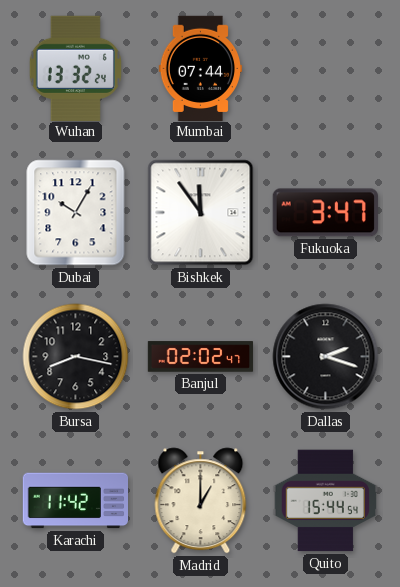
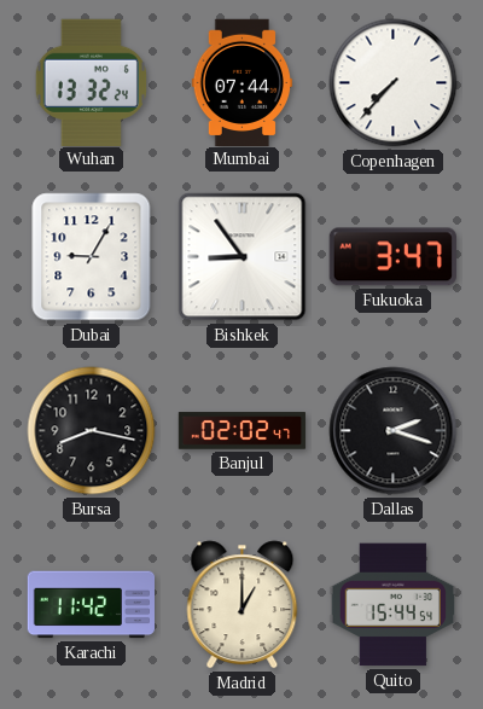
Copenhagen: none -> 7:37 (394, 83)
Dubai: 10:05 -> 9:05 (92, 257)
Bishkek: 11:54 -> 8:54 (243, 257)
